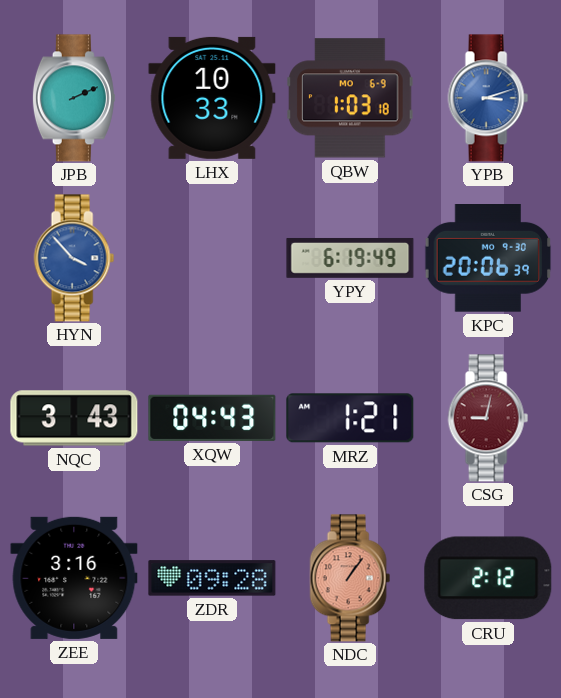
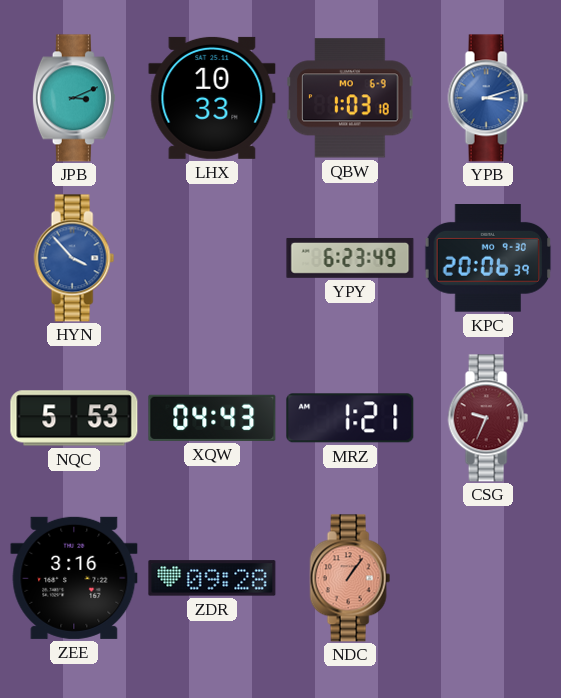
JPB: 2:11 -> 3:11 (74, 98)
YPY: 6:19 -> 6:23 (350, 258)
NQC: 3:43 -> 5:53 (74, 418)
CSG: 9:02 -> 9:34 (488, 418)
CRU: 2:12 -> none (488, 578)
